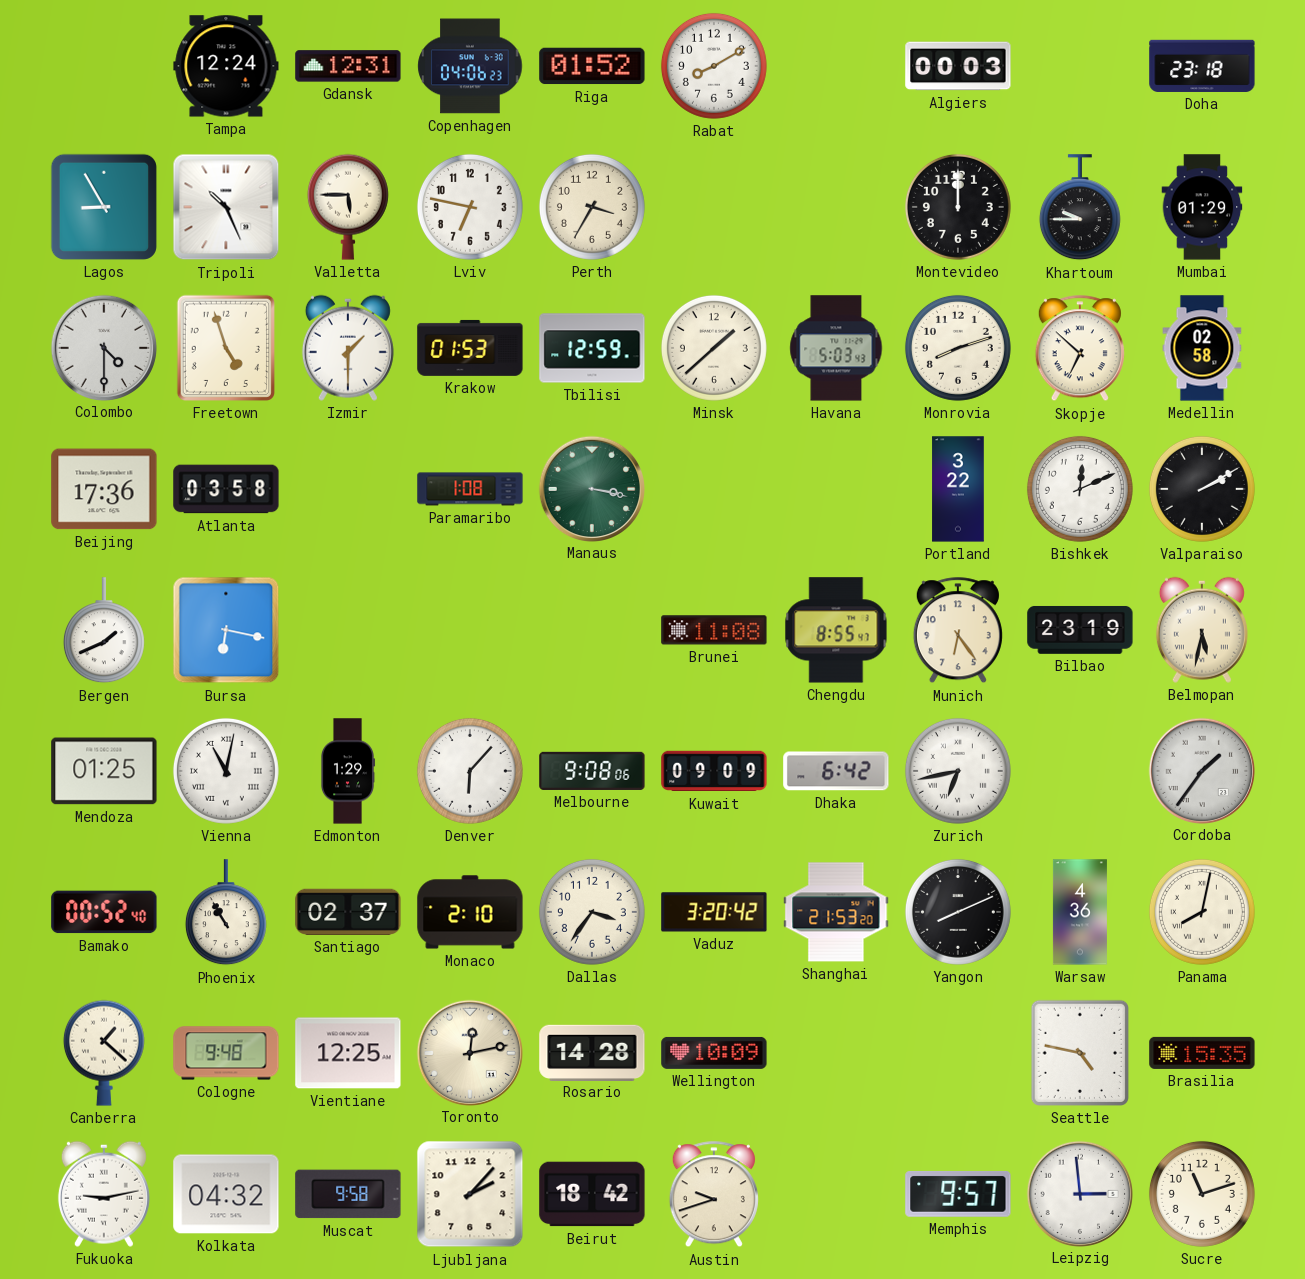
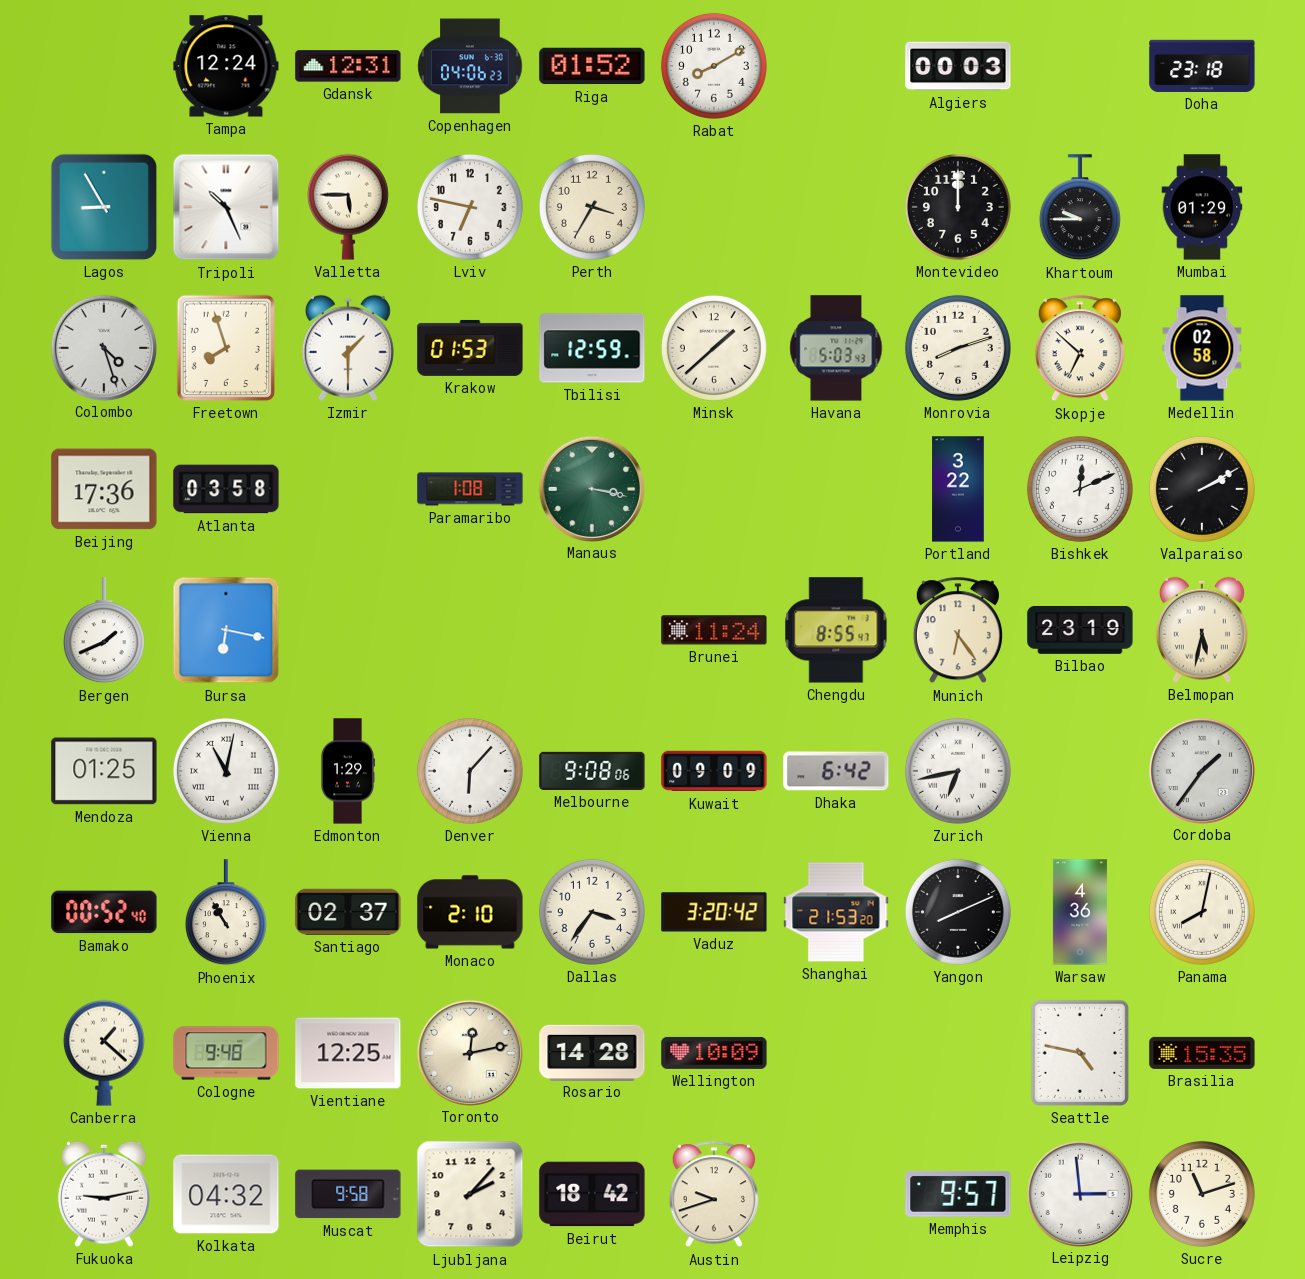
Colombo: 4:30 -> 4:27 (103, 347)
Freetown: 4:57 -> 7:57 (226, 348)
Brunei: 11:08 -> 11:24 (714, 630)
